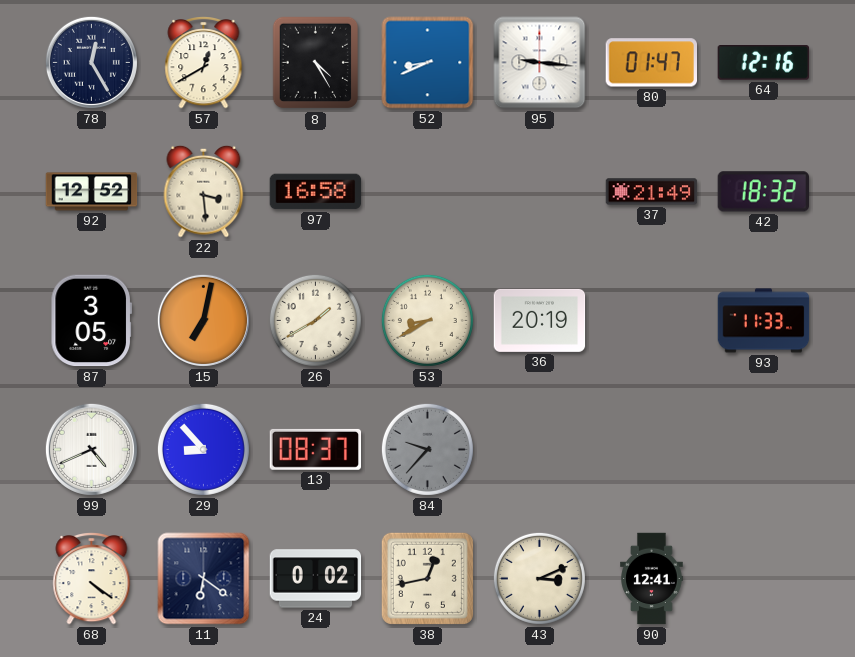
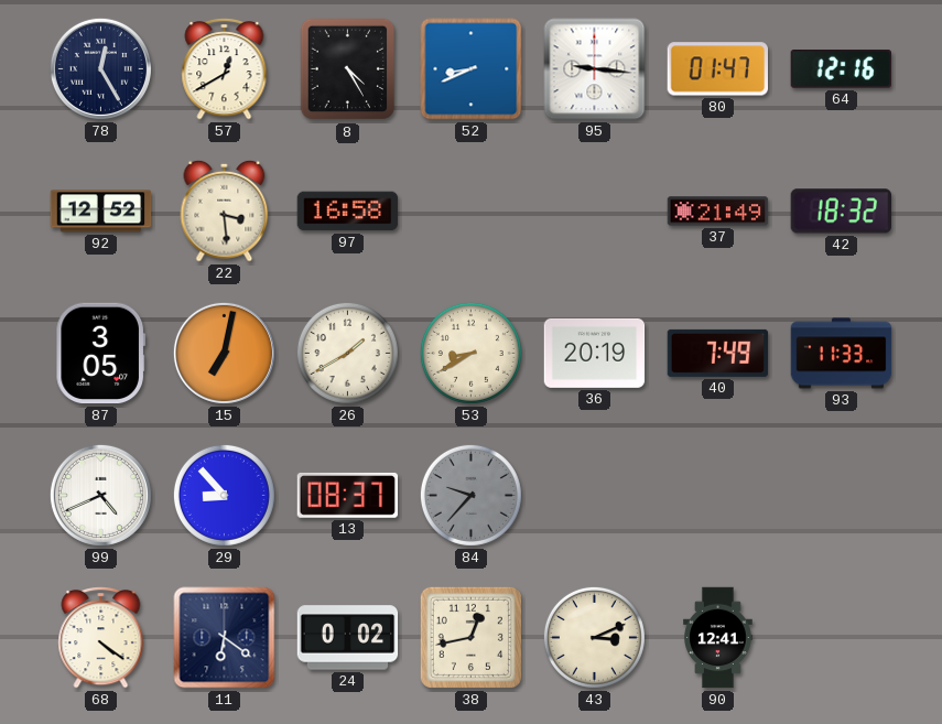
40: none -> 7:49 (718, 353)
